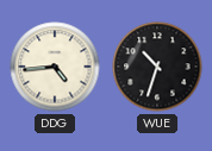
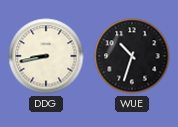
DDG: 4:44 -> 8:43 (46, 56)
